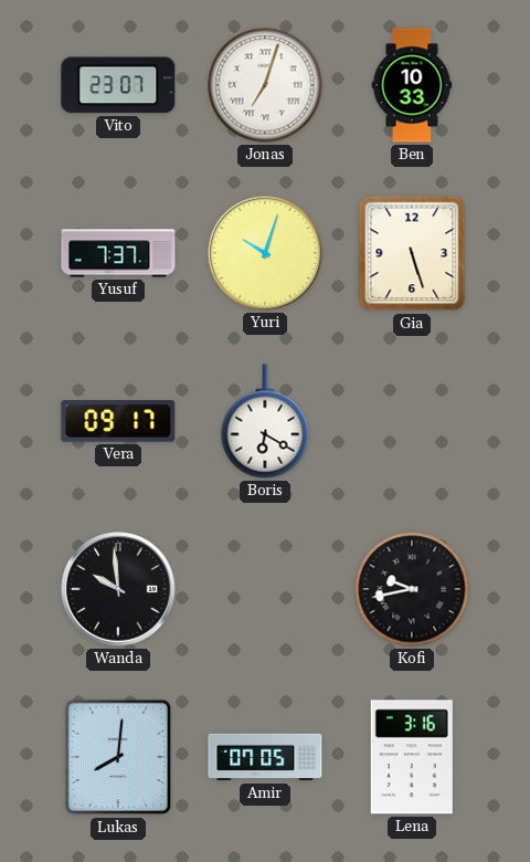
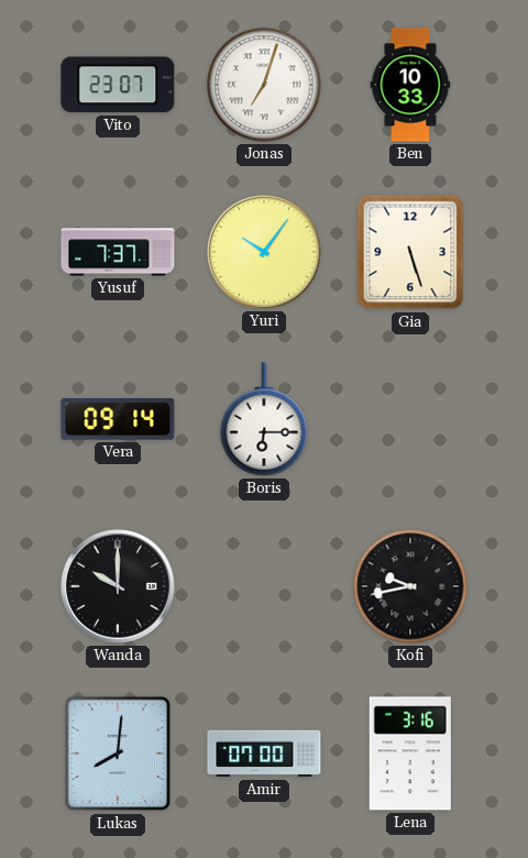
Yuri: 10:03 -> 10:06 (264, 252)
Vera: 09:17 -> 09:14 (118, 420)
Boris: 6:20 -> 6:15 (264, 419)
Wanda: 9:59 -> 10:00 (118, 586)
Amir: 07:05 -> 07:00 (264, 754)
